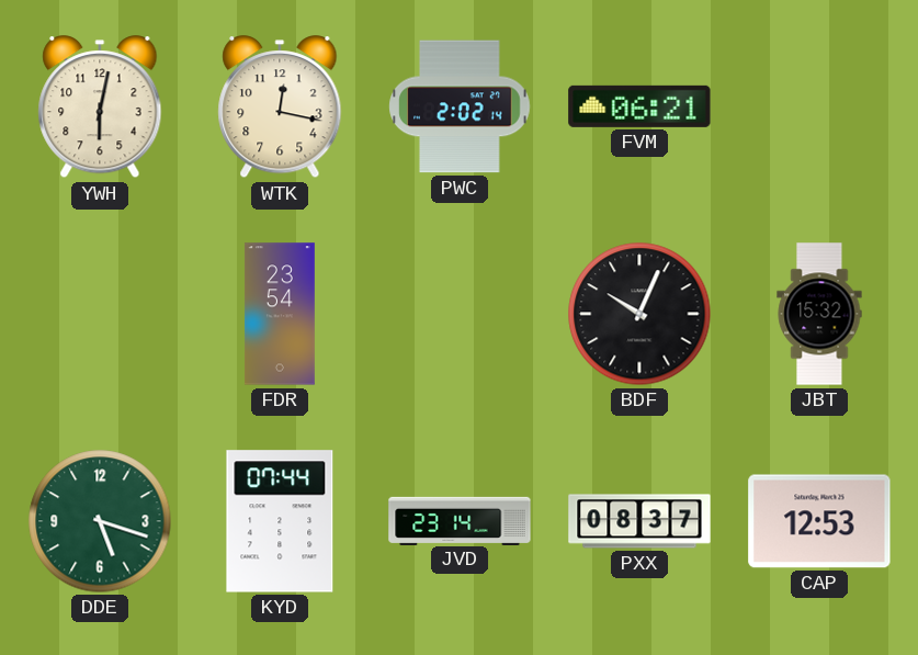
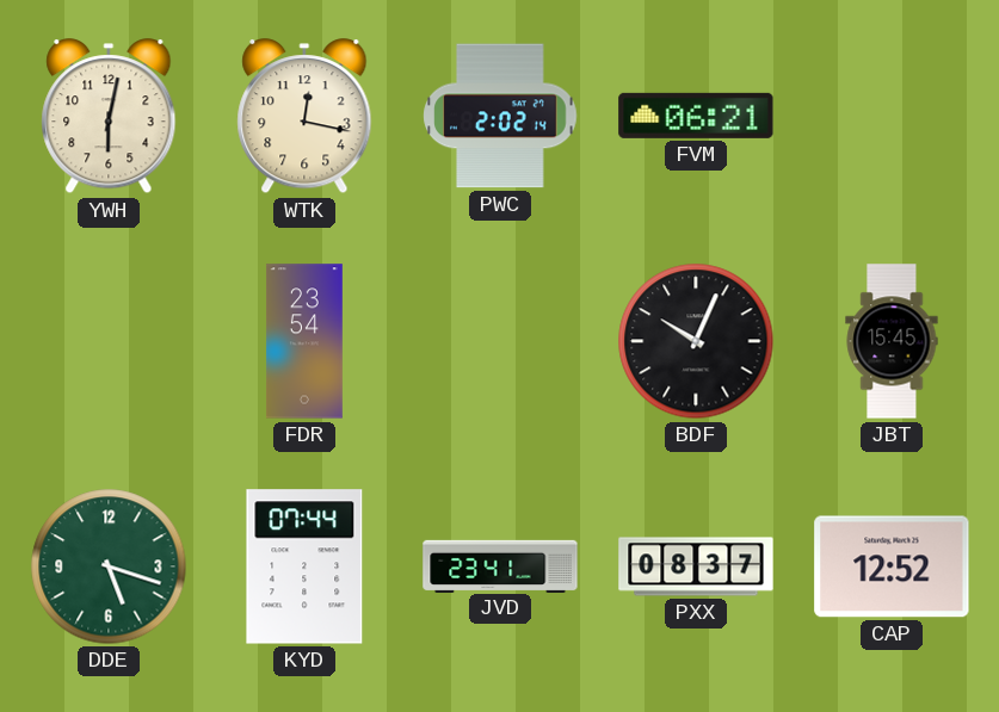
JBT: 15:32 -> 15:45 (892, 341)
JVD: 23:14 -> 23:41 (500, 565)
CAP: 12:53 -> 12:52 (892, 566)
